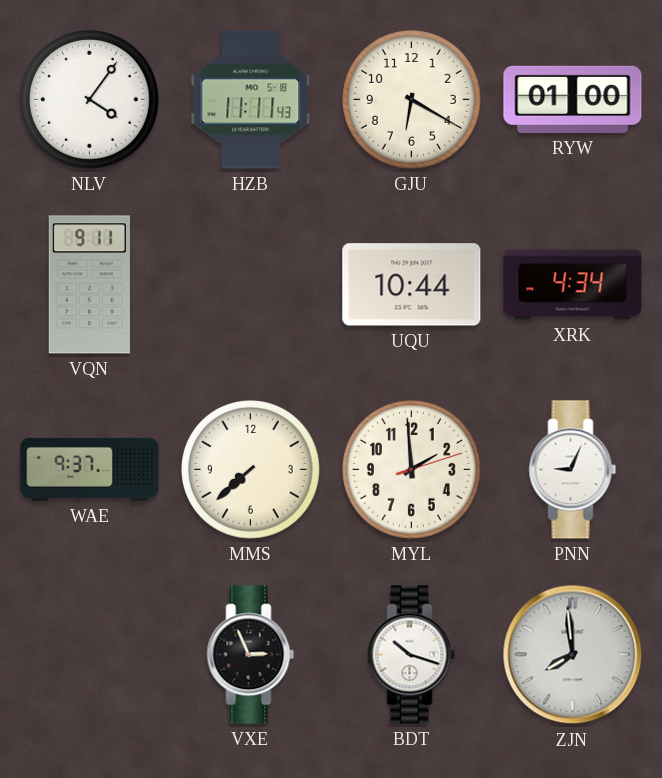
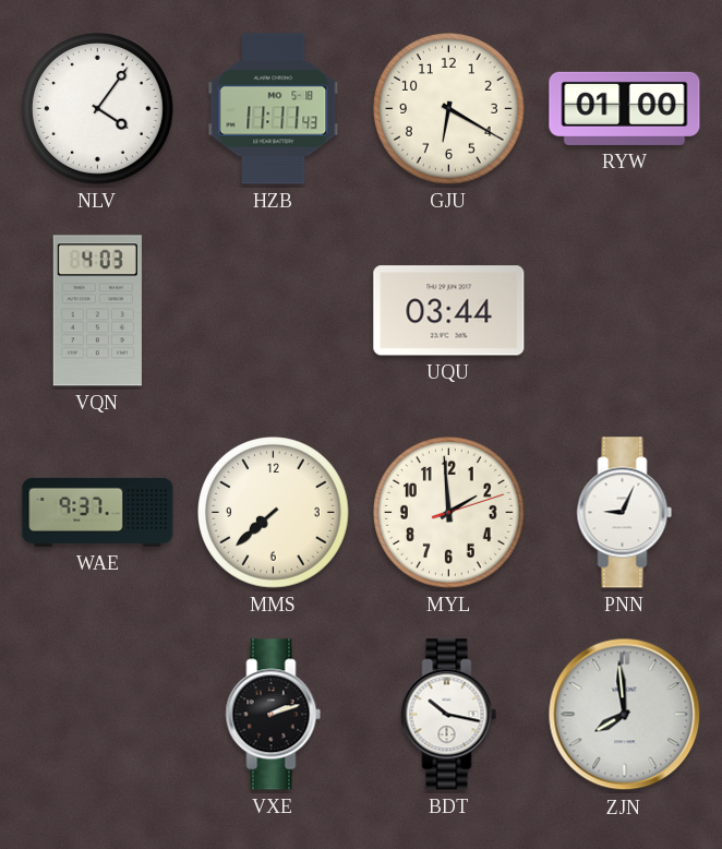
VQN: 9:11 -> 4:03 (97, 311)
UQU: 10:44 -> 03:44 (449, 311)
XRK: 4:34 -> none (573, 285)
VXE: 2:56 -> 2:12 (274, 715)
BDT: 10:18 -> 10:17 (449, 715)
